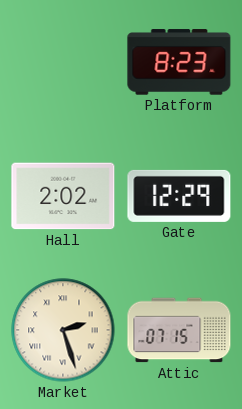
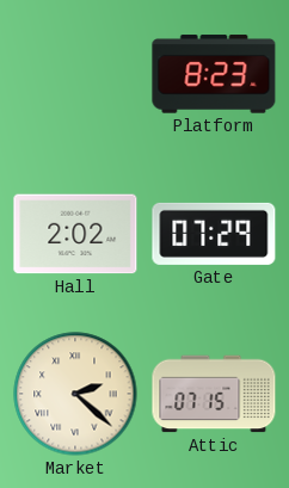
Gate: 12:29 -> 07:29 (214, 234)
Market: 2:27 -> 2:22 (75, 394)
